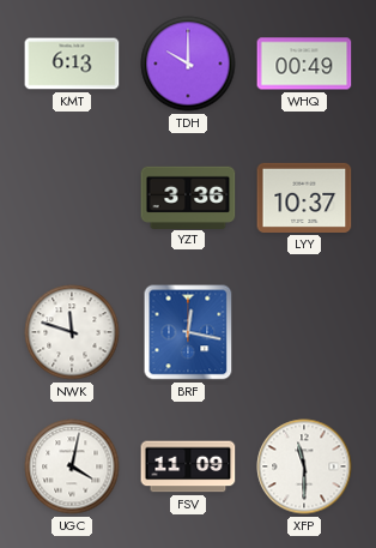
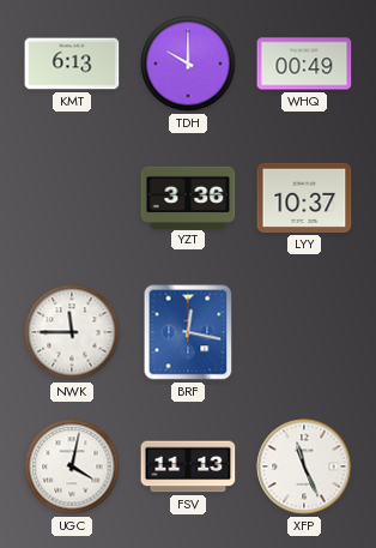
NWK: 11:48 -> 11:45 (72, 332)
FSV: 11:09 -> 11:13 (188, 466)
XFP: 11:30 -> 11:26 (304, 466)
